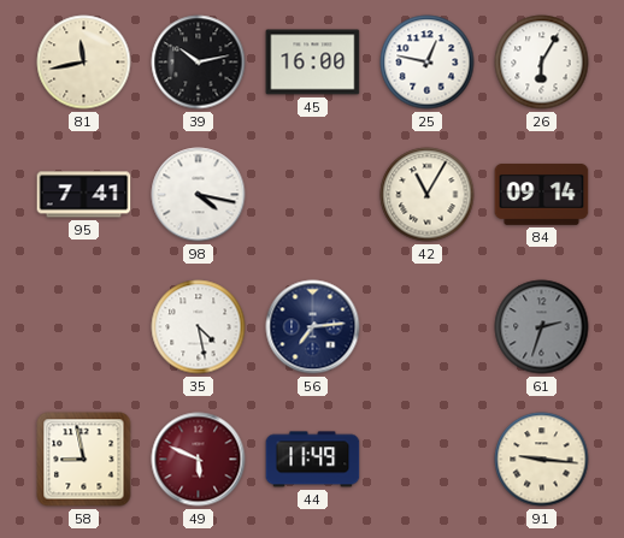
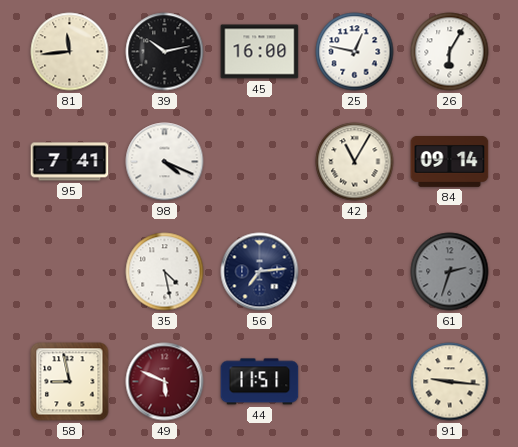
81: 11:43 -> 11:44 (70, 52)
98: 4:17 -> 4:19 (165, 162)
44: 11:49 -> 11:51 (260, 382)
